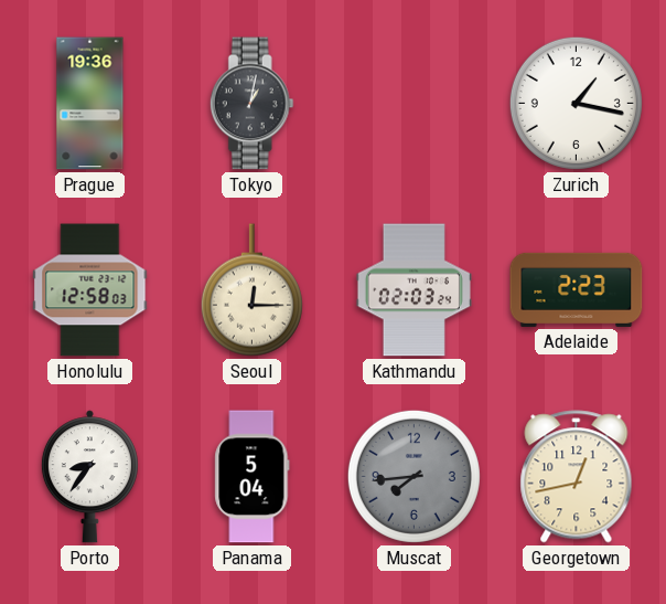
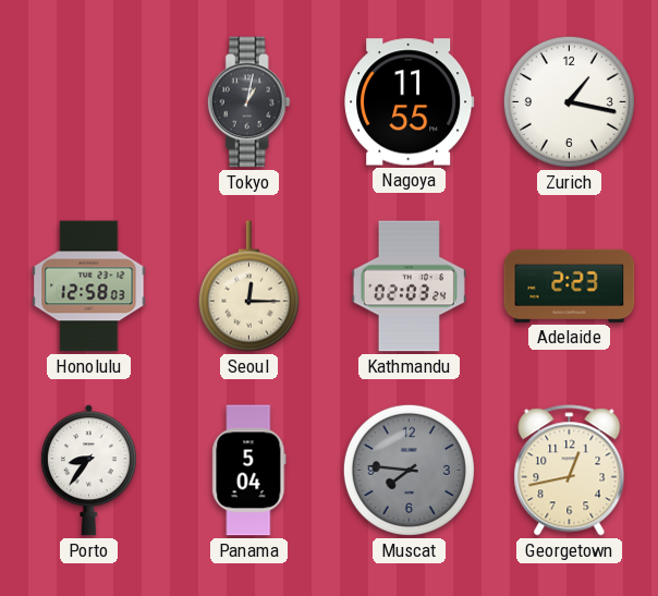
Prague: 19:36 -> none (90, 104)
Nagoya: none -> 11:55 (410, 102)
Muscat: 7:44 -> 7:46 (409, 470)
